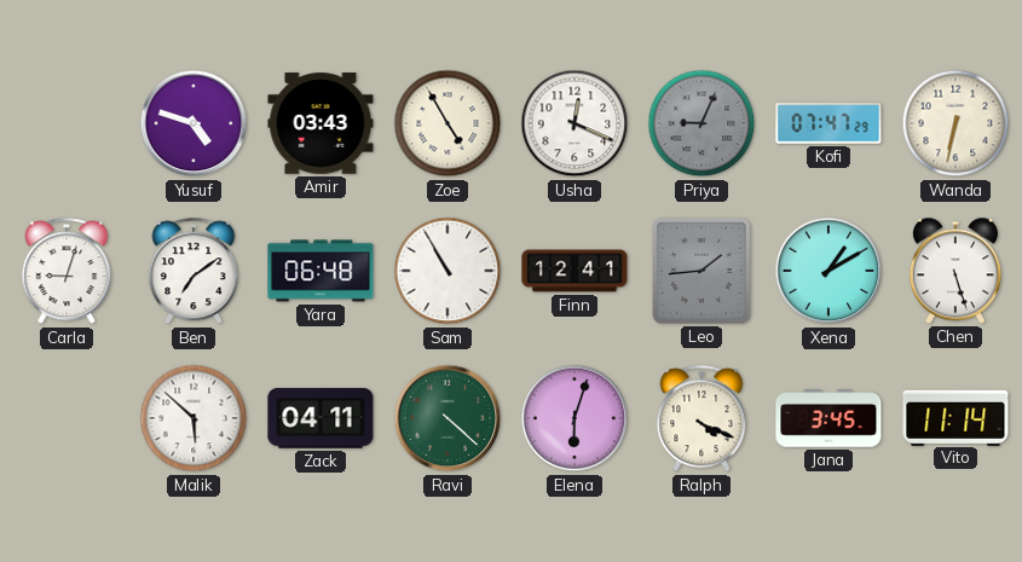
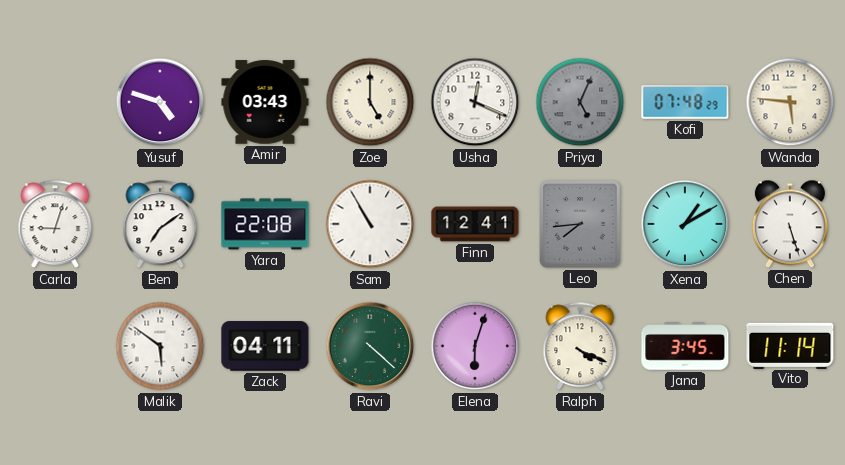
Zoe: 4:55 -> 5:00 (370, 102)
Priya: 9:04 -> 5:04 (580, 102)
Kofi: 07:47 -> 07:48 (685, 102)
Wanda: 6:32 -> 5:46 (790, 102)
Yara: 06:48 -> 22:08 (265, 224)
Leo: 1:44 -> 7:44 (581, 225)
Malik: 5:52 -> 5:51 (160, 346)
